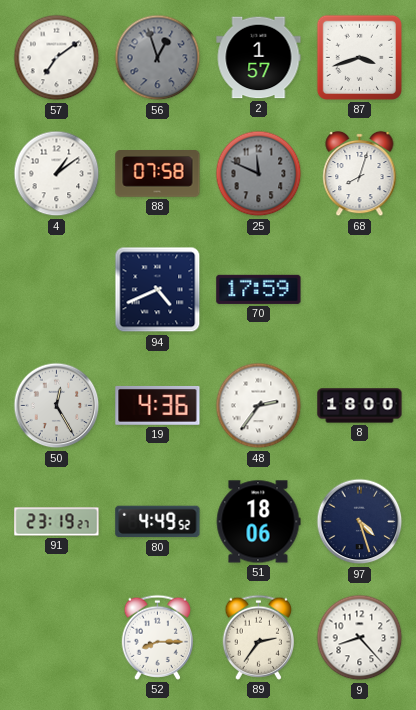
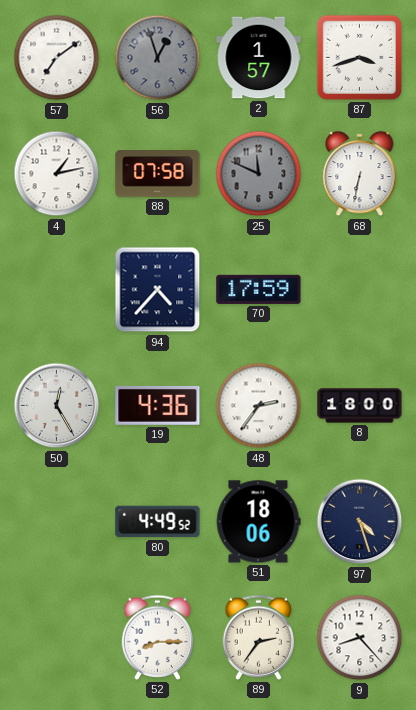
4: 1:09 -> 1:13 (57, 174)
68: 8:03 -> 6:32 (360, 174)
94: 4:41 -> 4:37 (158, 290)
91: 23:19 -> none (57, 522)
